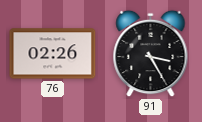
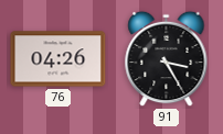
76: 02:26 -> 04:26 (59, 59)
